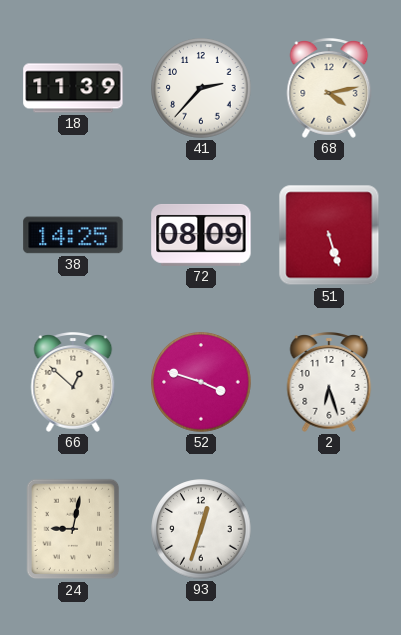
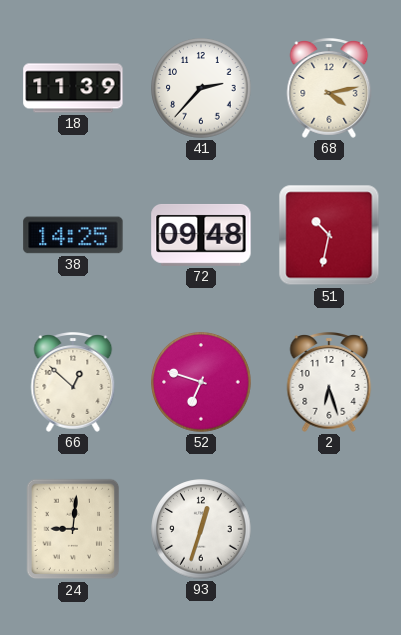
72: 08:09 -> 09:48 (201, 235)
51: 5:27 -> 10:32 (329, 235)
52: 3:48 -> 6:48 (201, 382)
24: 9:02 -> 9:01 (73, 529)
